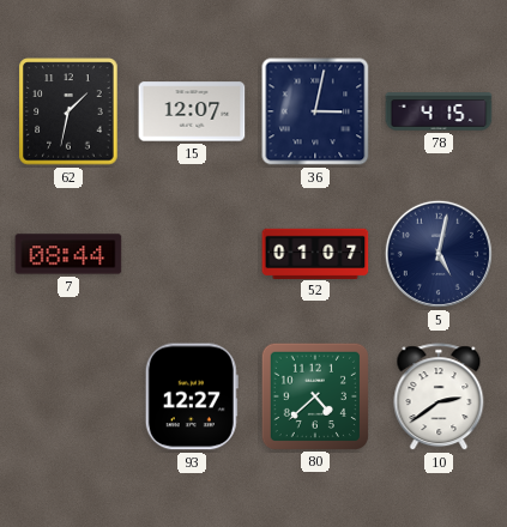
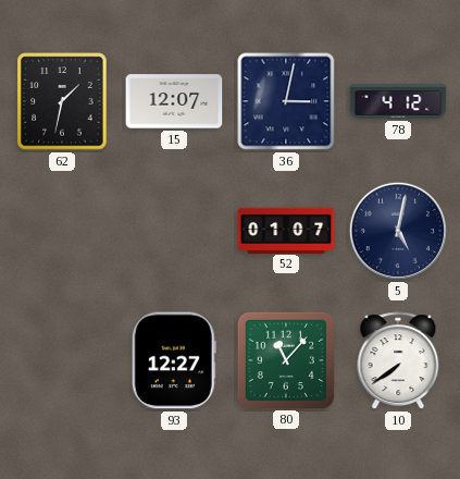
78: 4:15 -> 4:12 (398, 101)
7: 08:44 -> none (68, 254)
80: 4:38 -> 11:07 (285, 359)
10: 2:39 -> 7:39 (398, 361)
